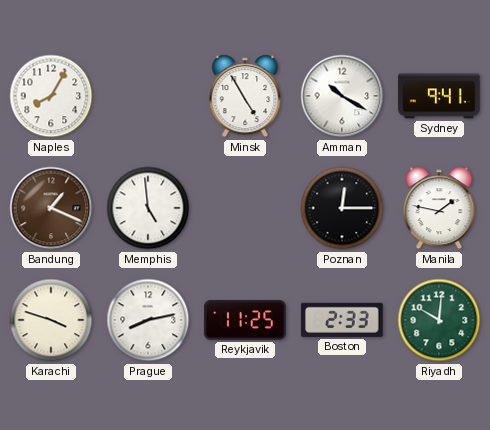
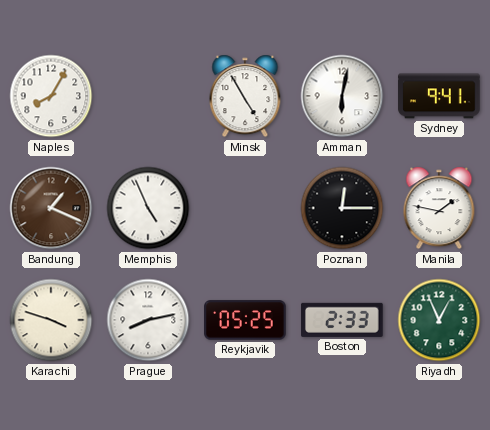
Amman: 10:20 -> 6:02 (342, 96)
Memphis: 4:59 -> 4:56 (148, 208)
Reykjavik: 11:25 -> 05:25 (245, 320)
Riyadh: 10:01 -> 12:56 (439, 320)
